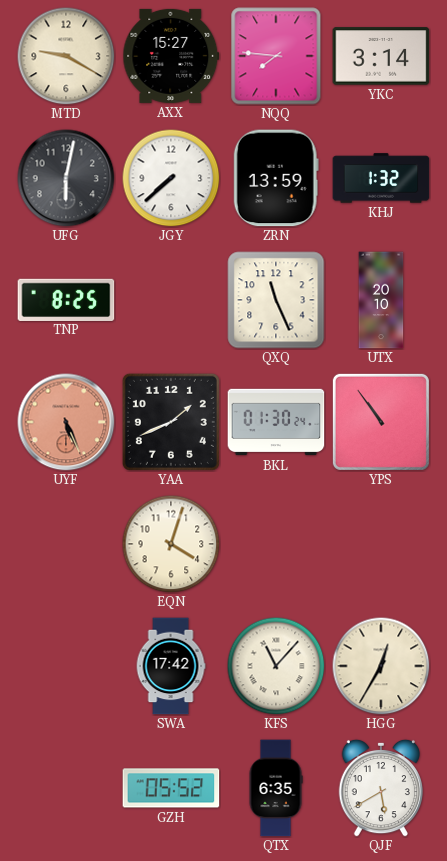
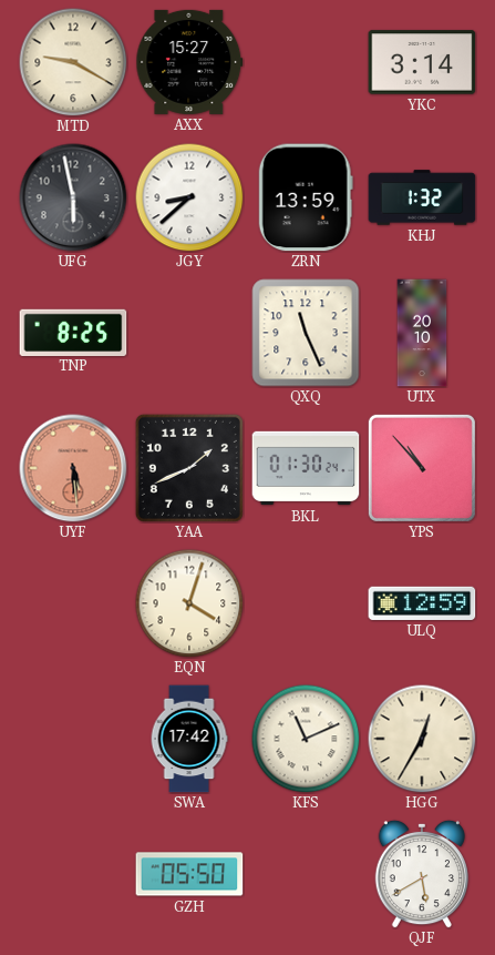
NQQ: 7:46 -> none (276, 56)
UFG: 6:02 -> 5:58 (73, 197)
JGY: 7:38 -> 8:38 (189, 197)
UYF: 5:26 -> 5:29 (73, 468)
YPS: 10:54 -> 10:53 (422, 468)
ULQ: none -> 12:59 (422, 603)
KFS: 11:07 -> 11:11 (306, 739)
GZH: 05:52 -> 05:50 (189, 874)
QTX: 6:35 -> none (276, 788)
